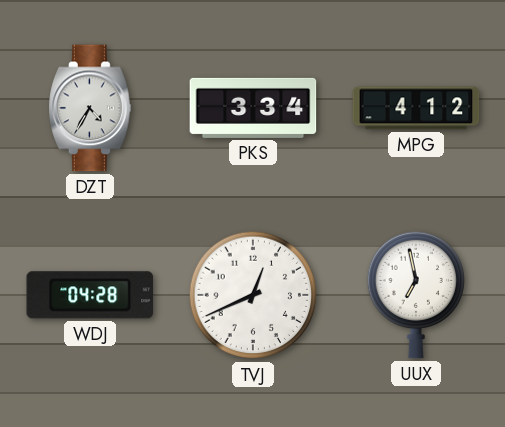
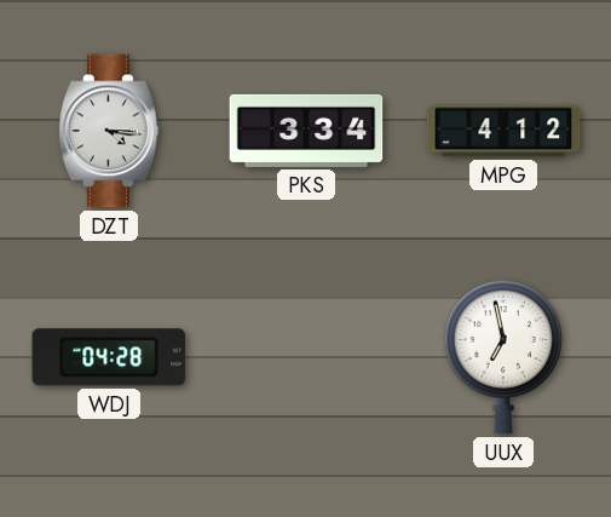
DZT: 4:35 -> 4:16 (109, 131)
TVJ: 12:41 -> none (253, 295)
